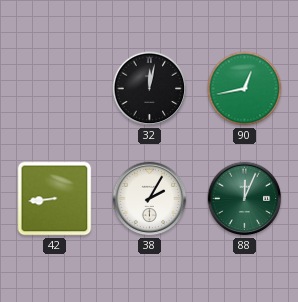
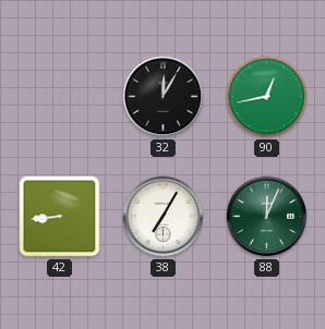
32: 12:02 -> 12:05 (164, 97)
38: 2:05 -> 7:05 (164, 217)
